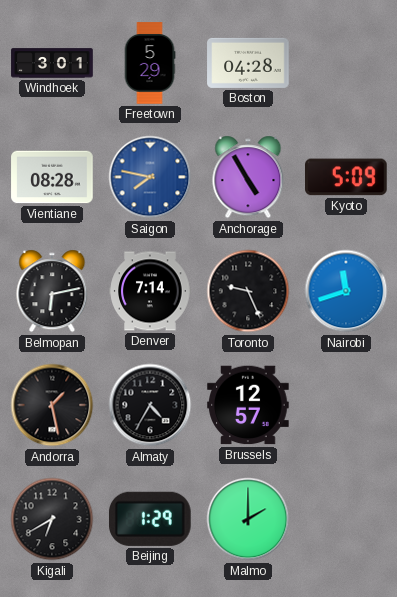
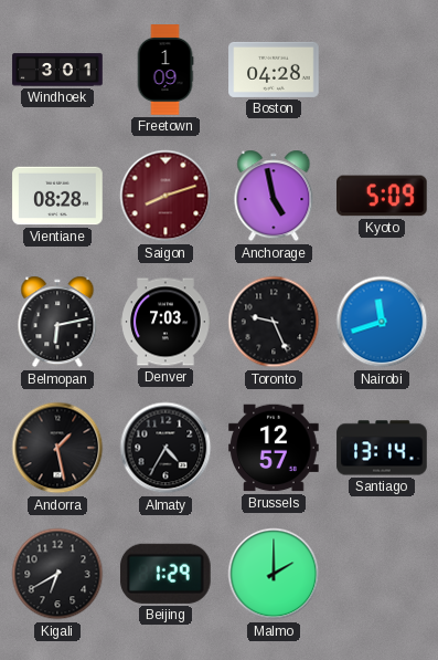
Freetown: 5:29 -> 1:09 (165, 70)
Saigon: 7:47 -> 8:12 (165, 196)
Saigon dial: blue -> burgundy (165, 196)
Anchorage: 4:55 -> 4:58 (274, 196)
Denver: 7:14 -> 7:03 (165, 322)
Santiago: none -> 13:14 (382, 448)
